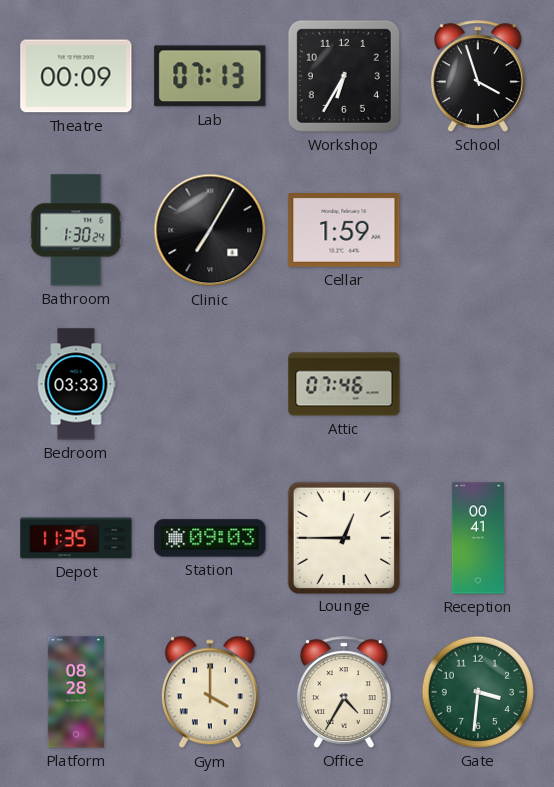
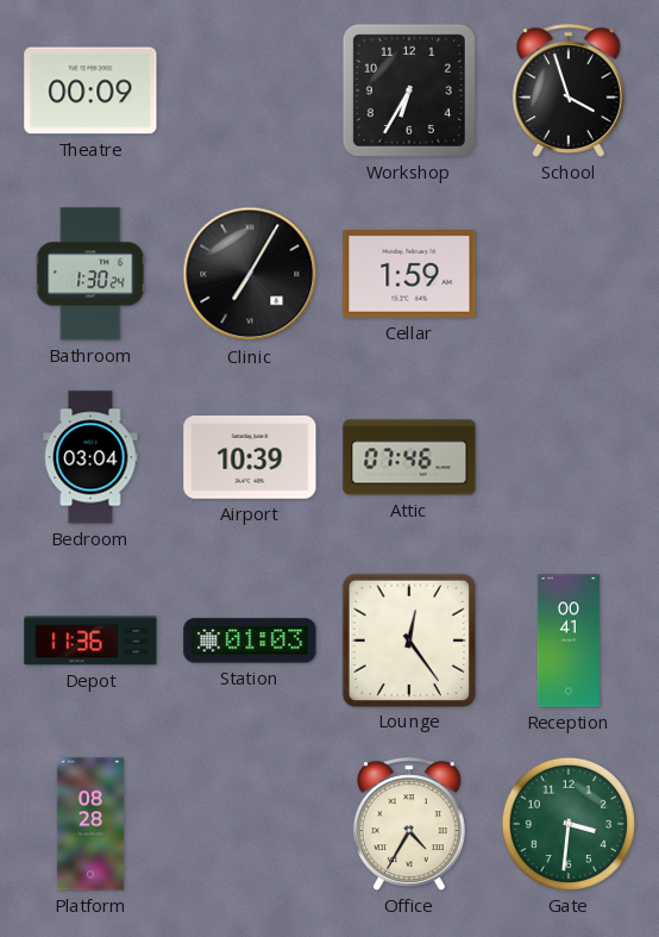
Lab: 07:13 -> none (210, 76)
Bedroom: 03:33 -> 03:04 (90, 457)
Airport: none -> 10:39 (250, 458)
Depot: 11:35 -> 11:36 (90, 641)
Station: 09:03 -> 01:03 (250, 641)
Lounge: 12:45 -> 12:24 (408, 639)
Gym: 4:00 -> none (210, 692)
